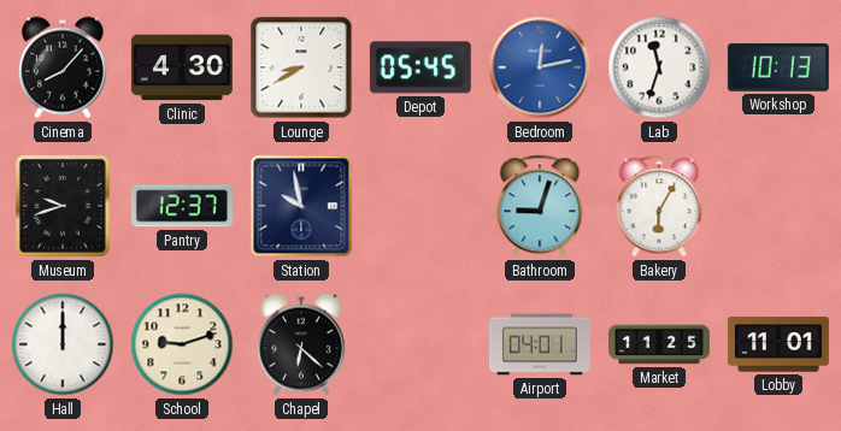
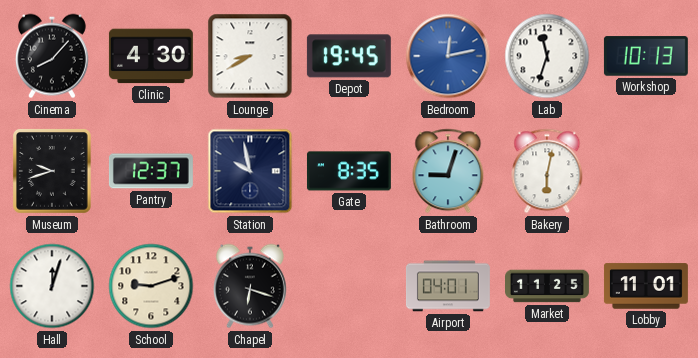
Depot: 05:45 -> 19:45 (349, 56)
Gate: none -> 8:35 (349, 171)
Bakery: 6:05 -> 6:02 (547, 171)
Hall: 12:00 -> 12:03 (52, 286)
Chapel: 6:22 -> 6:18 (250, 286)
